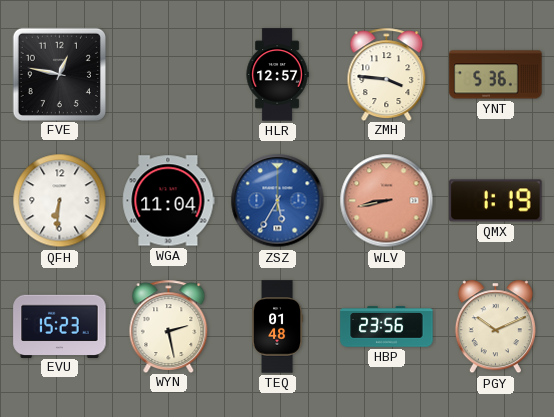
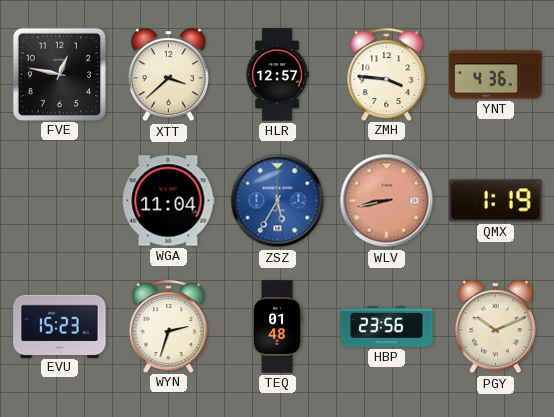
XTT: none -> 3:38 (168, 75)
YNT: 5:36 -> 4:36 (496, 75)
QFH: 6:31 -> none (60, 201)
WYN: 2:28 -> 2:33 (169, 326)
